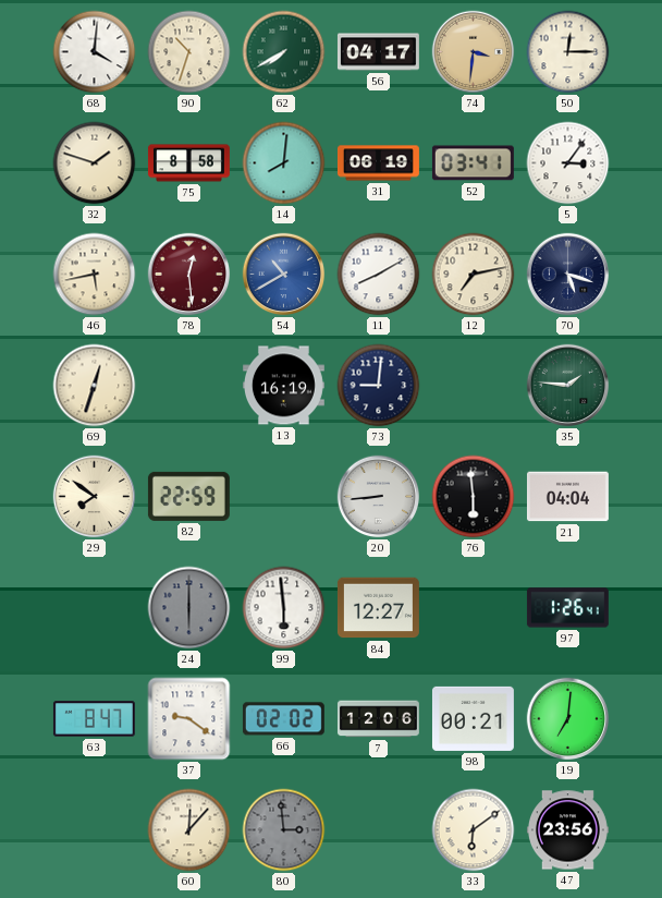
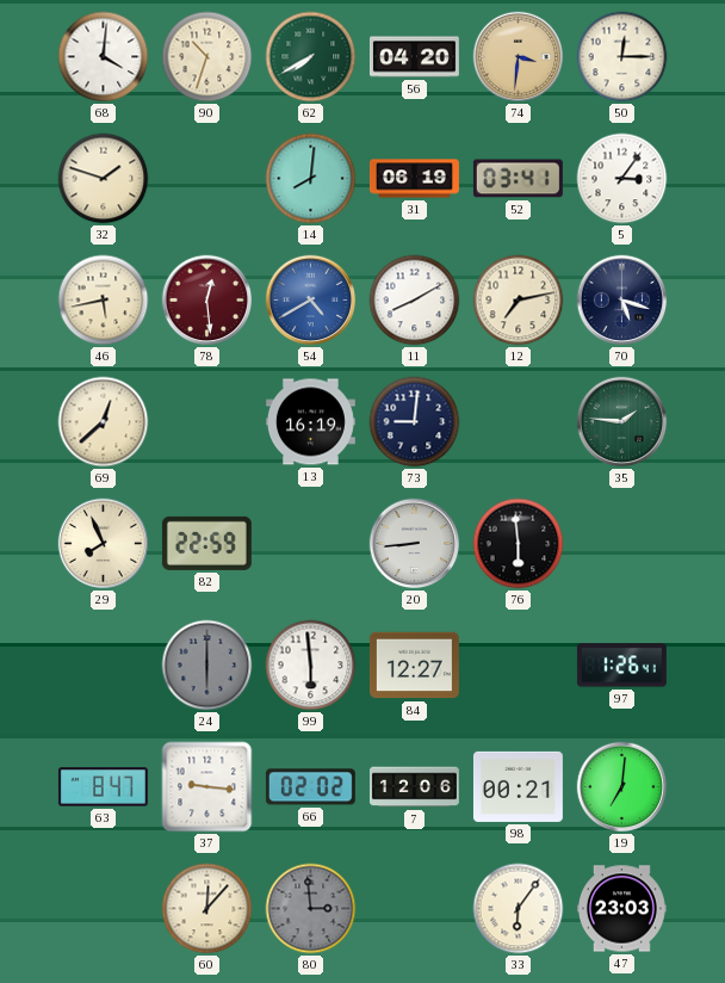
56: 04:17 -> 04:20 (414, 57)
75: 8:58 -> none (188, 163)
54: 10:40 -> 4:40 (311, 301)
69: 12:33 -> 12:38 (104, 422)
29: 7:51 -> 7:56 (104, 544)
21: 04:04 -> none (567, 497)
37: 9:21 -> 9:16 (207, 787)
33: 6:09 -> 6:06 (519, 909)
47: 23:56 -> 23:03 (621, 909)
